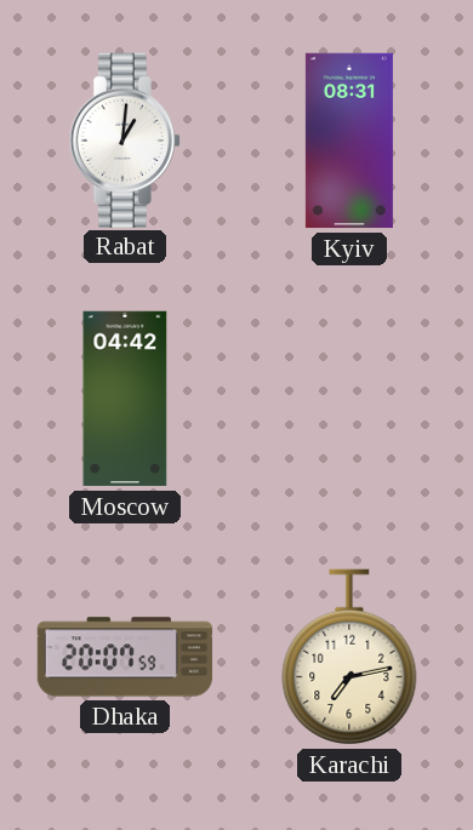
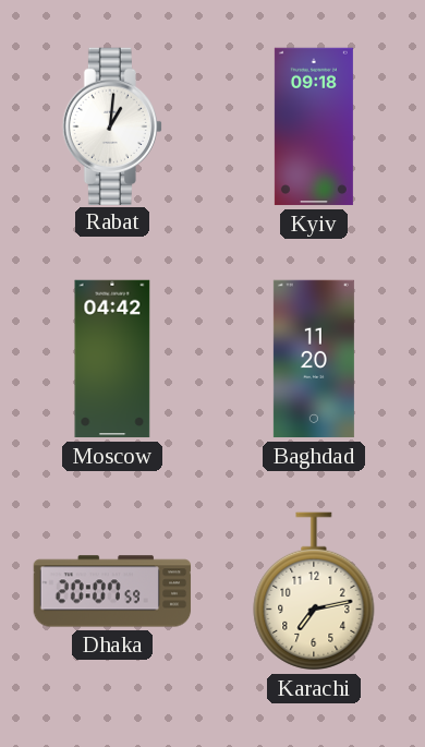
Kyiv: 08:31 -> 09:18 (314, 126)
Baghdad: none -> 11:20 (314, 359)
